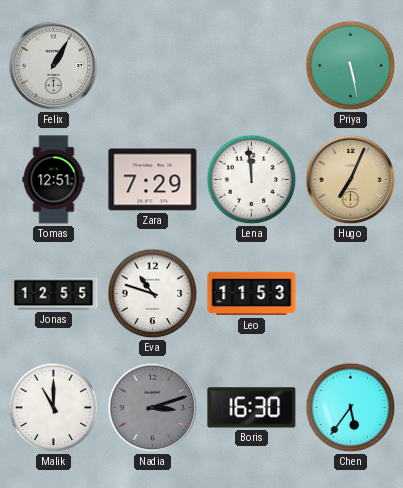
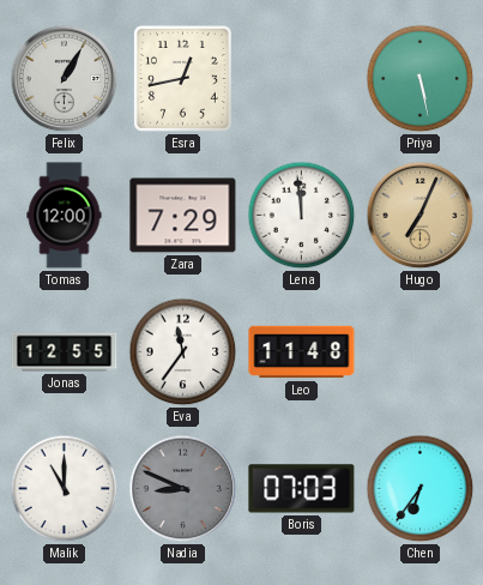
Esra: none -> 12:43 (182, 78)
Tomas: 12:51 -> 12:00 (65, 216)
Eva: 10:48 -> 11:36 (183, 352)
Leo: 11:53 -> 11:48 (302, 352)
Nadia: 3:12 -> 8:49 (183, 489)
Boris: 16:30 -> 07:03 (302, 489)
Chen: 5:36 -> 6:36 (421, 489)
